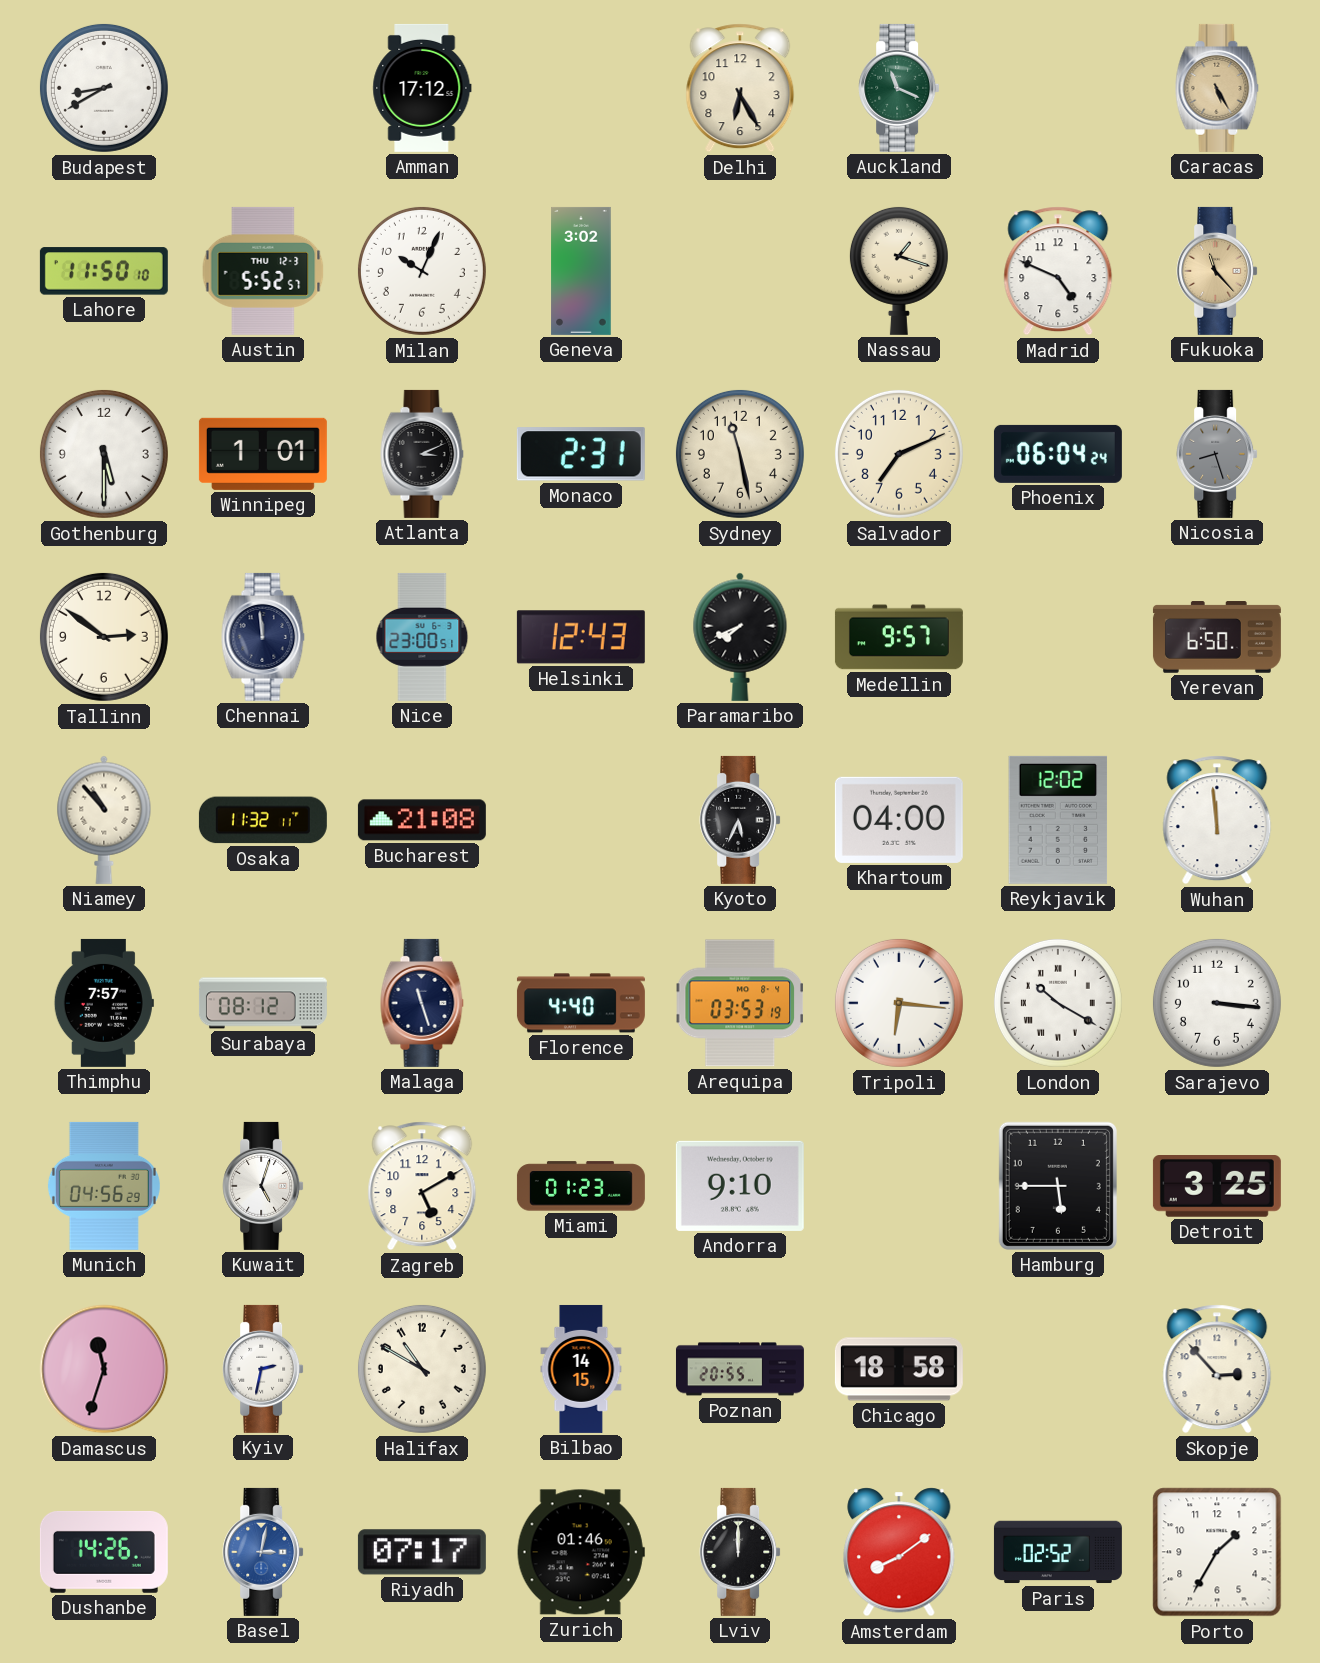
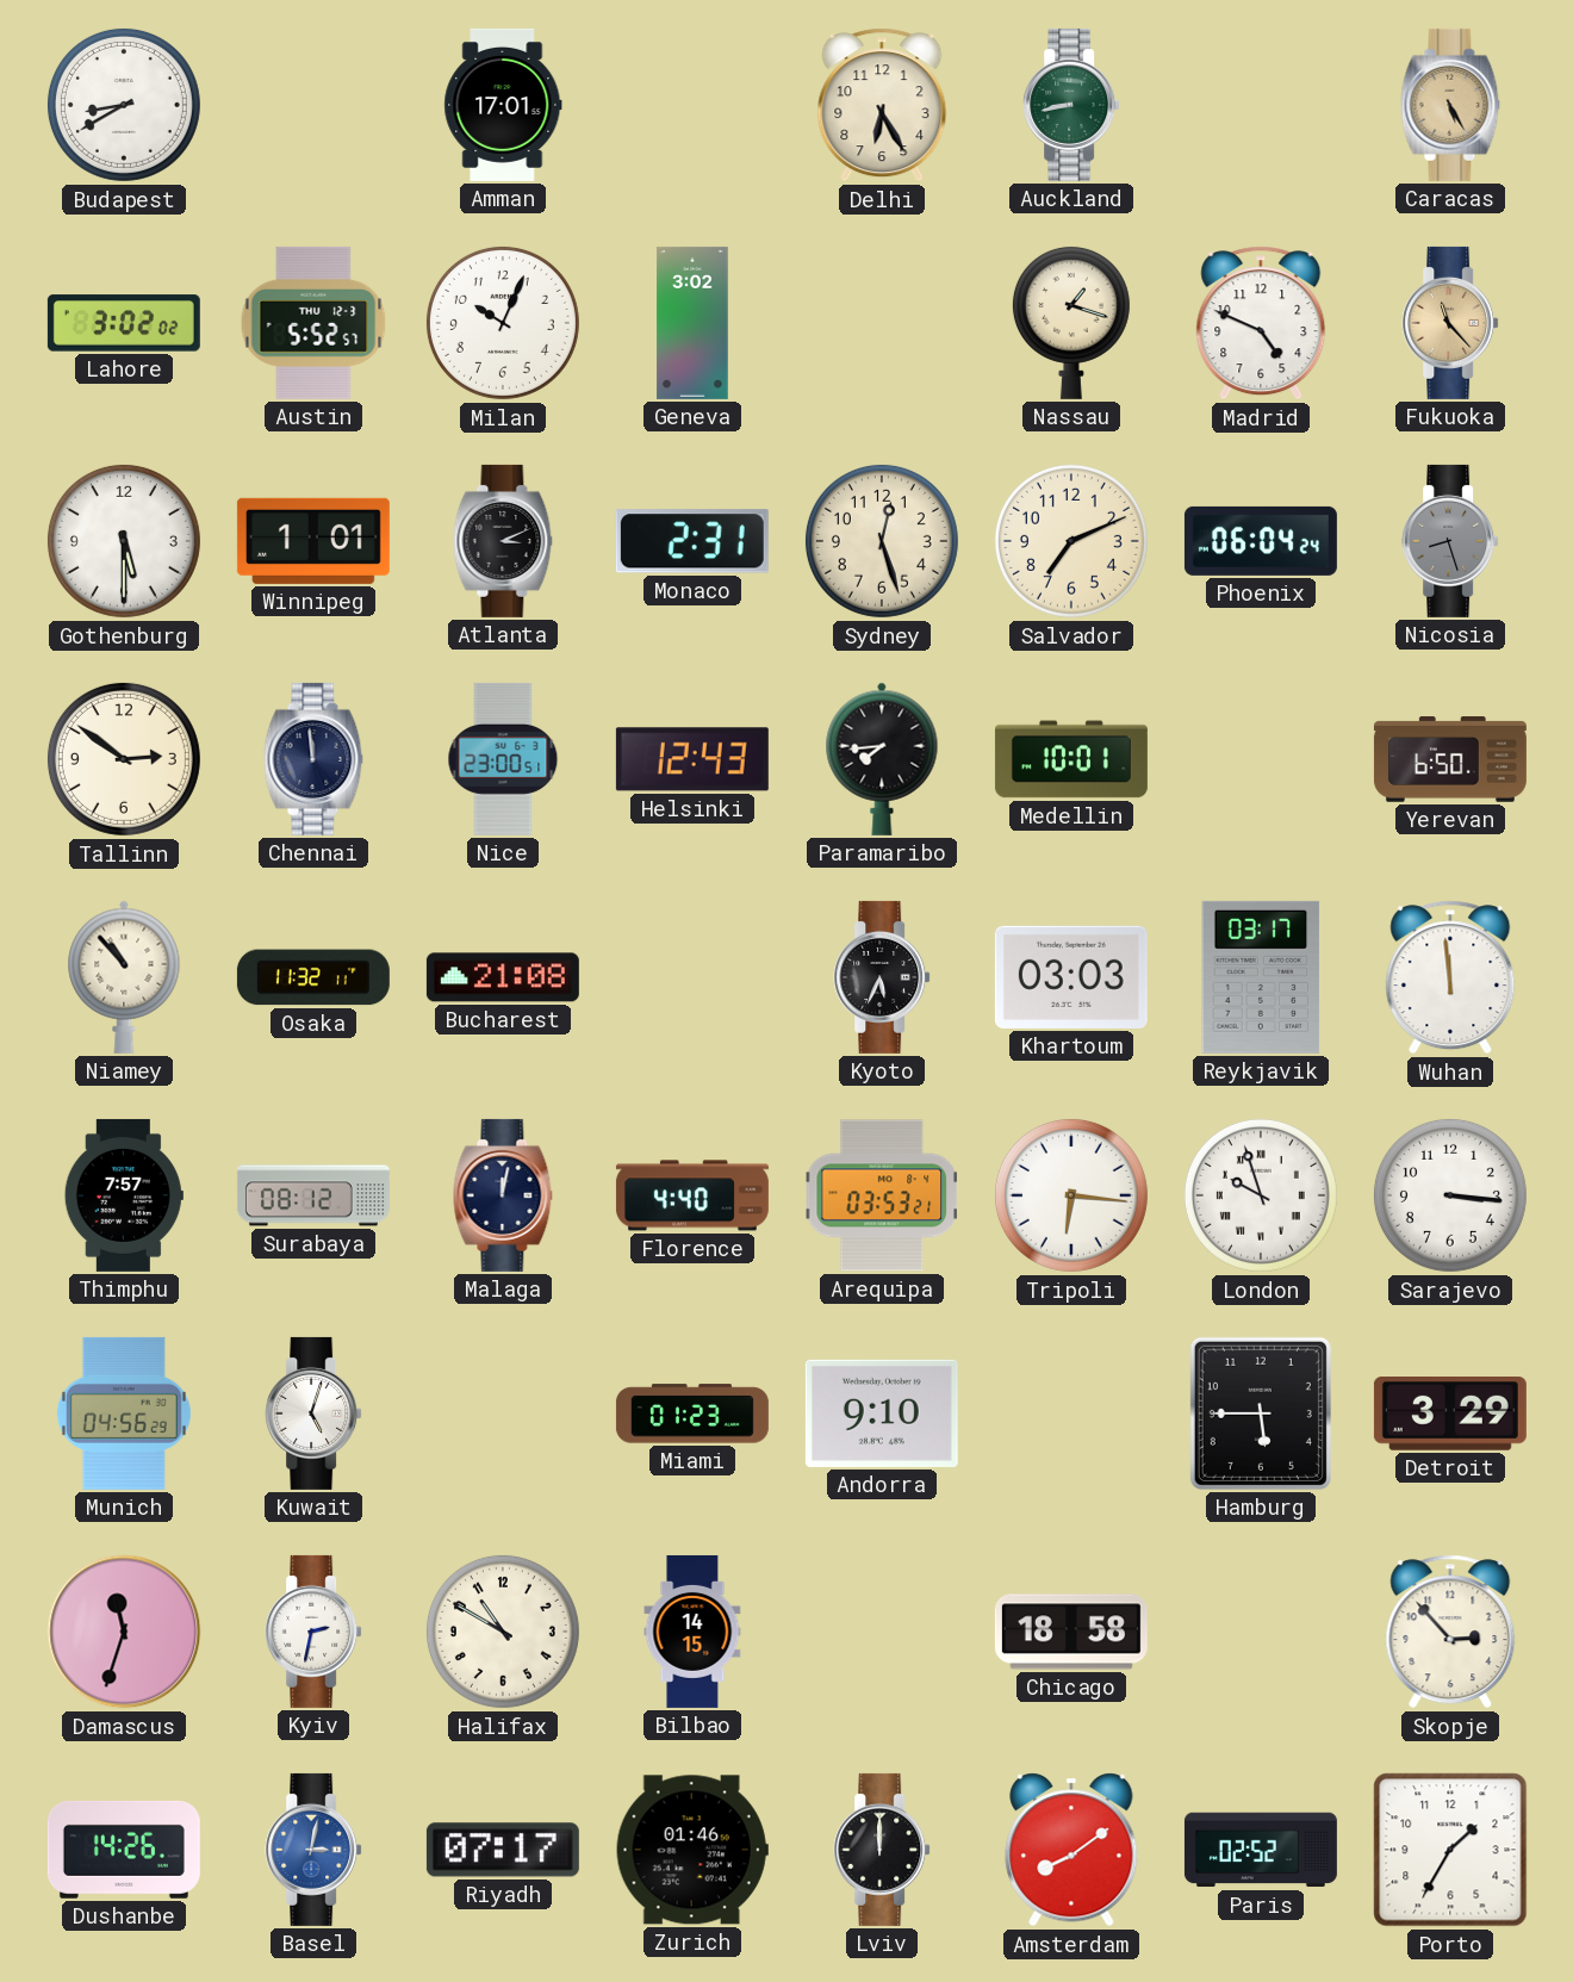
Amman: 17:12 -> 17:01 (503, 105)
Auckland: 11:19 -> 8:43 (1071, 105)
Lahore: 11:50 -> 3:02 (124, 323)
Sydney: 11:28 -> 12:27 (882, 541)
Paramaribo: 7:41 -> 7:44 (882, 759)
Medellin: 9:57 -> 10:01 (1071, 759)
Khartoum: 04:00 -> 03:03 (1071, 977)
Reykjavik: 12:02 -> 03:17 (1261, 977)
Malaga: 11:27 -> 12:02 (503, 1195)
Arequipa: 03:53:19 -> 03:53:21 (882, 1195)
London: 10:20 -> 9:57 (1261, 1195)
Zagreb: 5:10 -> none (422, 1186)
Detroit: 3:25 -> 3:29 (1450, 1415)
Poznan: 20:55 -> none (740, 1369)
